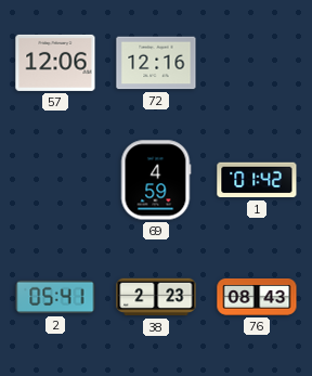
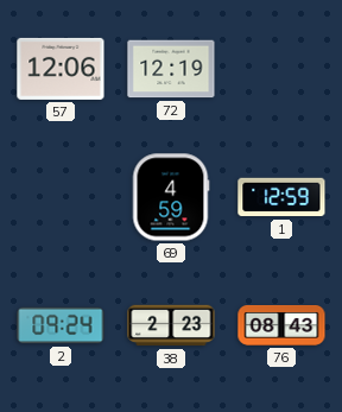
72: 12:16 -> 12:19 (171, 69)
1: 01:42 -> 12:59 (281, 197)
2: 05:41 -> 09:24 (61, 325)
